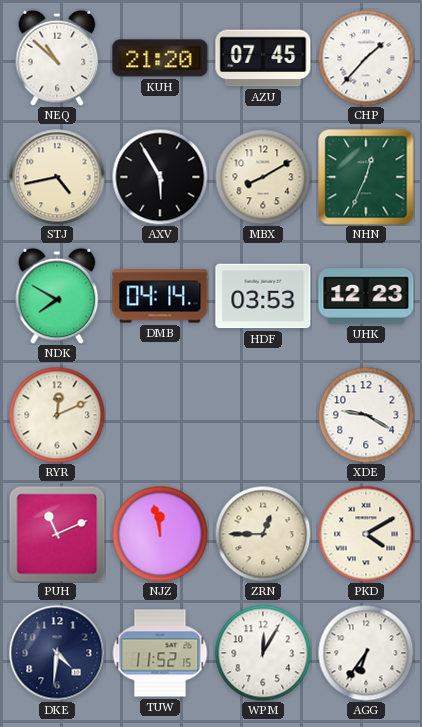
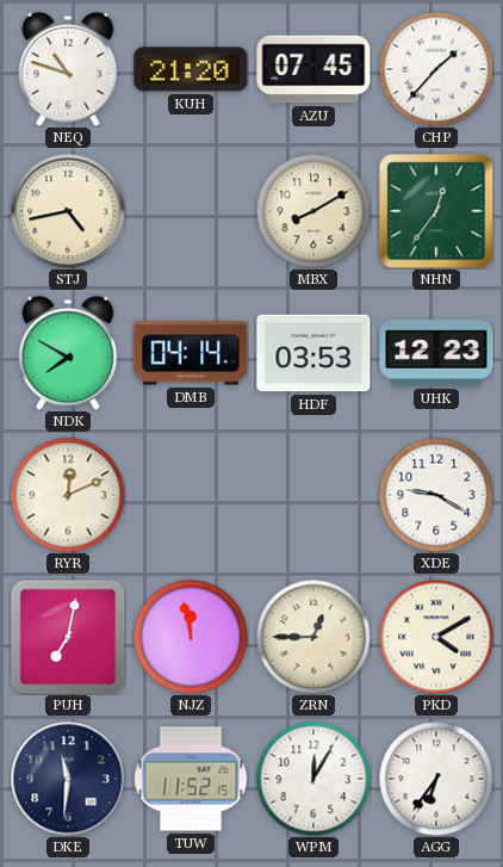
NEQ: 10:52 -> 10:48 (68, 69)
AXV: 5:55 -> none (160, 177)
NHN: 12:34 -> 12:36 (436, 211)
PUH: 11:11 -> 7:02 (68, 637)
DKE: 4:31 -> 11:31 (68, 779)
